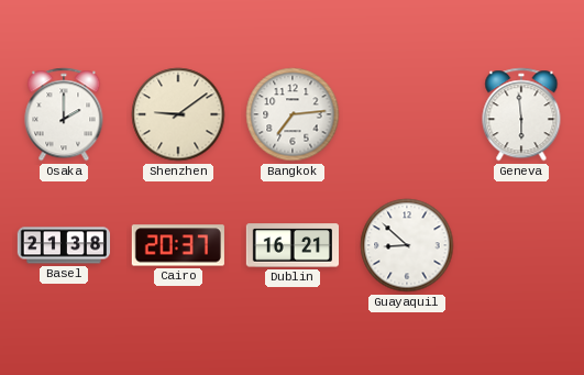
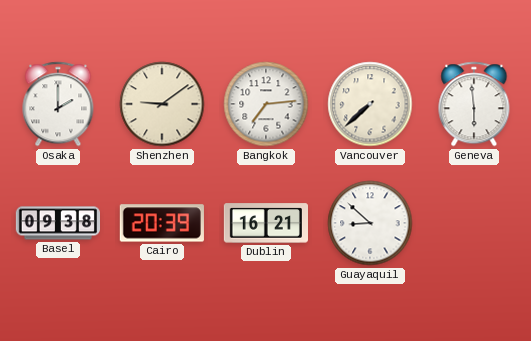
Vancouver: none -> 7:38 (370, 104)
Basel: 21:38 -> 09:38 (57, 223)
Cairo: 20:37 -> 20:39 (162, 223)
